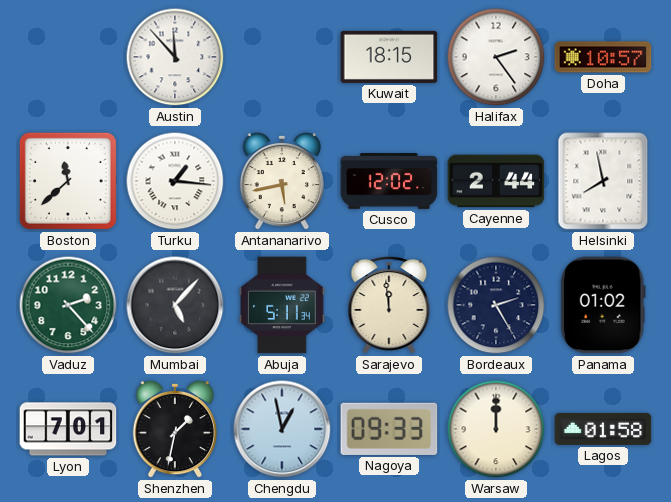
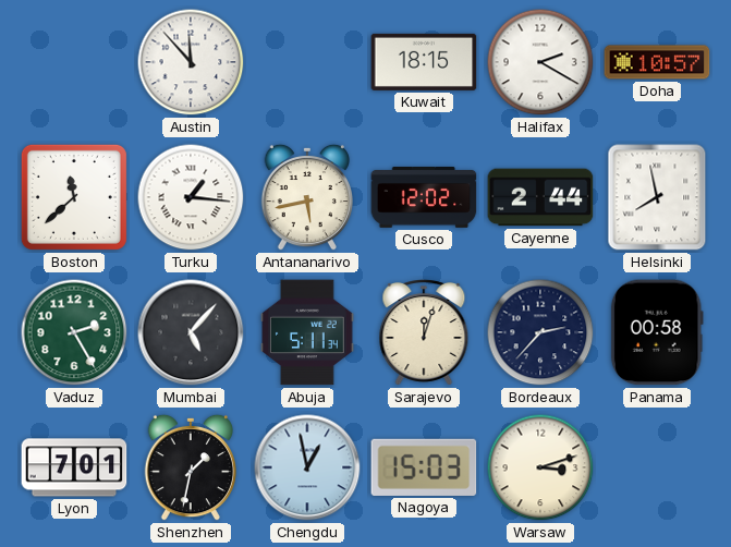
Halifax: 2:24 -> 2:20 (540, 62)
Vaduz: 2:23 -> 2:25 (74, 332)
Sarajevo: 11:59 -> 12:03 (424, 332)
Bordeaux: 2:25 -> 2:37 (540, 332)
Panama: 01:02 -> 00:58 (657, 332)
Nagoya: 09:33 -> 15:03 (424, 467)
Warsaw: 12:00 -> 3:12 (540, 467)
Lagos: 01:58 -> none (603, 429)
